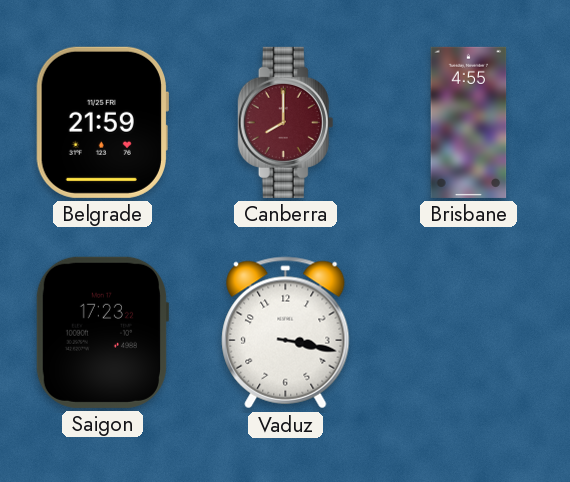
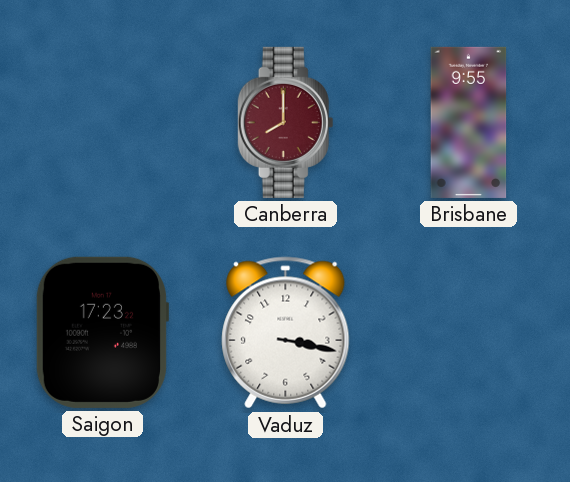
Belgrade: 21:59 -> none (102, 122)
Brisbane: 4:55 -> 9:55 (469, 122)
